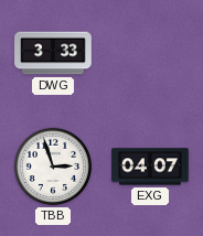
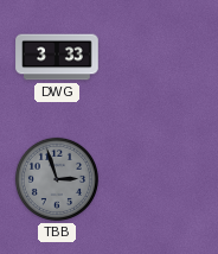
TBB dial: white -> grey (57, 179)
EXG: 04:07 -> none (150, 167)
